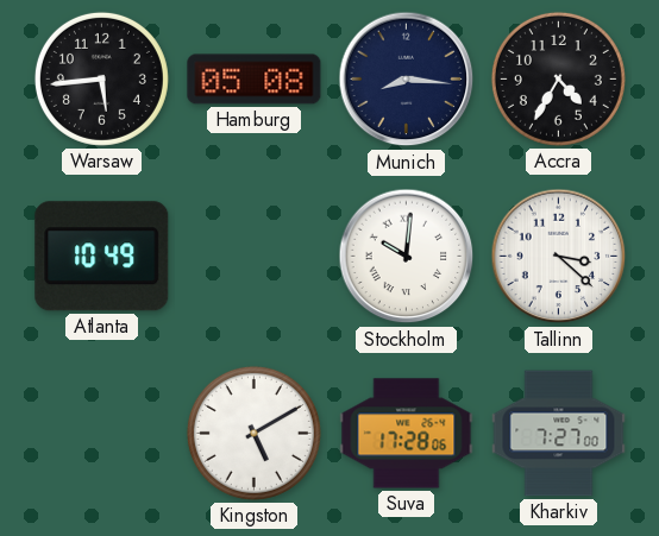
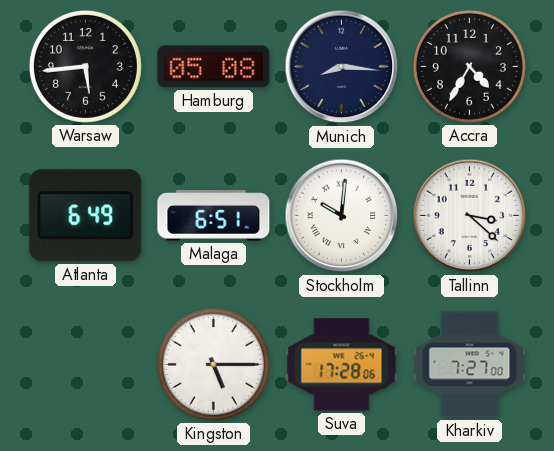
Atlanta: 10:49 -> 6:49 (86, 216)
Malaga: none -> 6:51 (214, 216)
Kingston: 5:10 -> 5:15 (213, 364)
